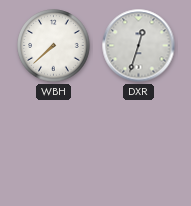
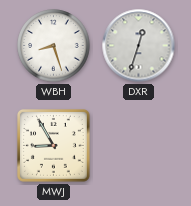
WBH: 7:38 -> 8:27 (54, 46)
MWJ: none -> 8:55 (53, 145)
